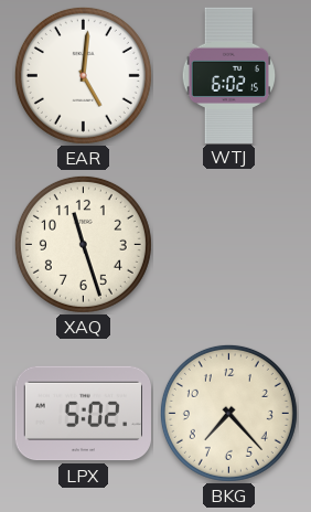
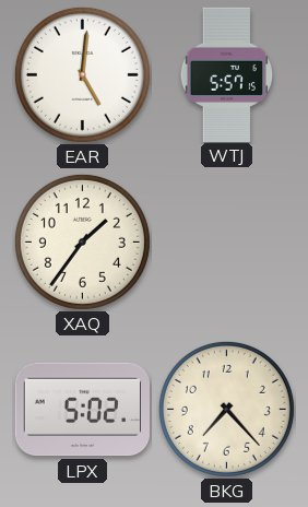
WTJ: 6:02 -> 5:57 (227, 74)
XAQ: 11:27 -> 1:36 (82, 241)
